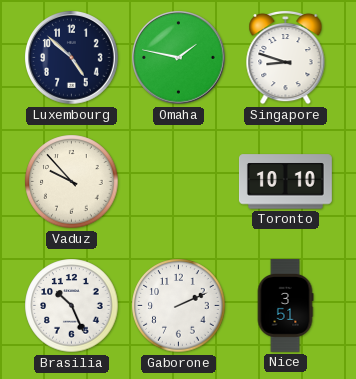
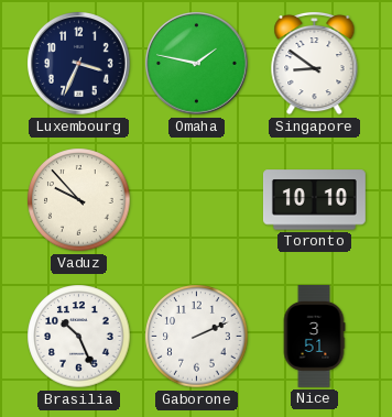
Luxembourg: 4:52 -> 3:34 (79, 64)
Singapore: 8:48 -> 8:51 (315, 63)
